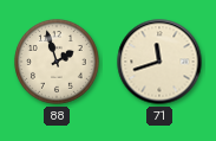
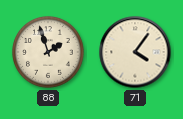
71: 11:42 -> 4:06 (135, 52)
